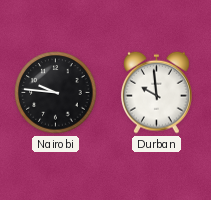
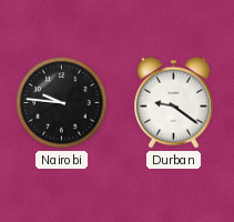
Durban: 9:59 -> 9:21 (174, 102)
